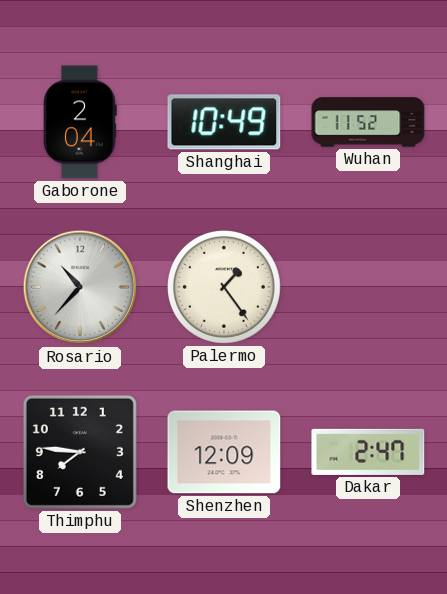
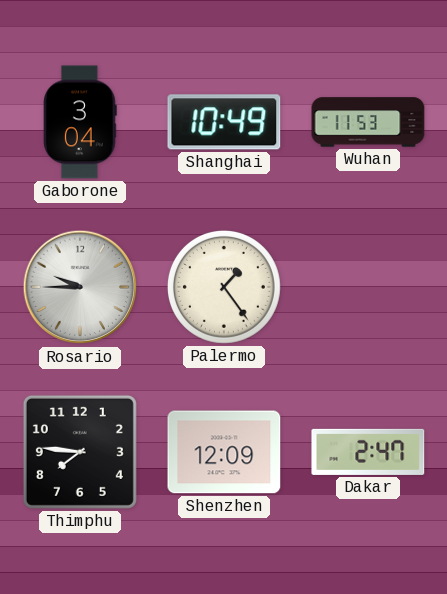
Gaborone: 2:04 -> 3:04 (80, 122)
Wuhan: 11:52 -> 11:53 (368, 122)
Rosario: 10:37 -> 9:45 (80, 287)
